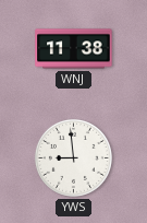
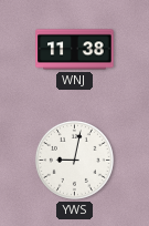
YWS: 8:59 -> 9:02 (74, 160)
